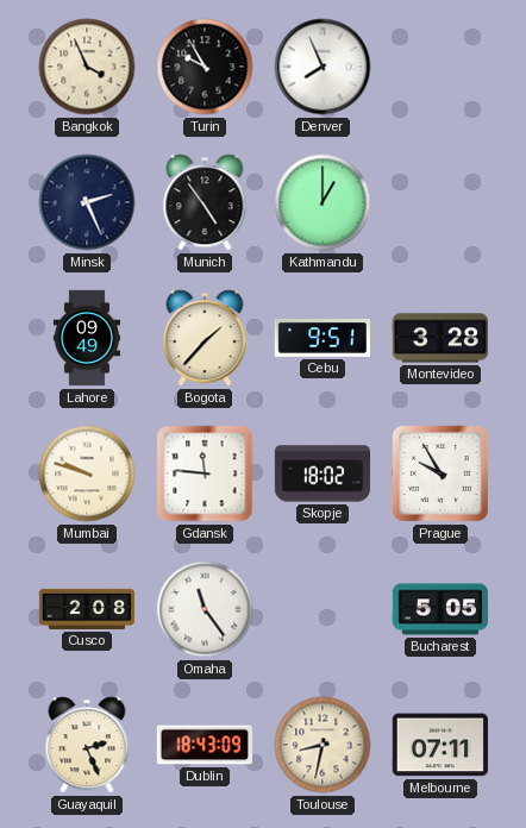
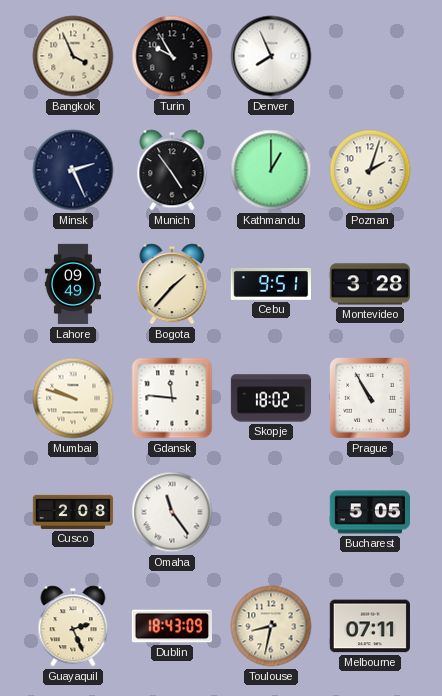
Poznan: none -> 2:03 (370, 170)
Prague: 9:55 -> 10:55 (370, 398)
